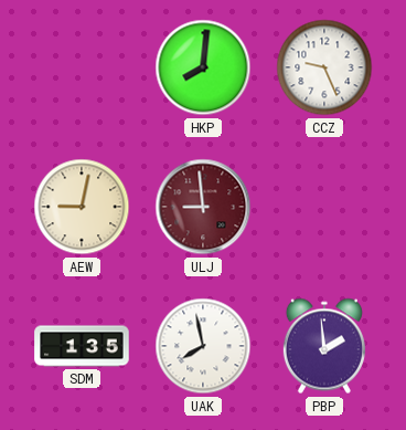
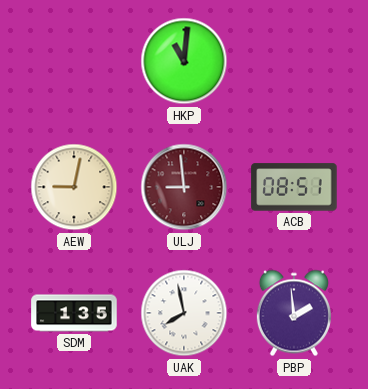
HKP: 8:01 -> 11:01 (184, 61)
CCZ: 9:26 -> none (324, 67)
ACB: none -> 08:51 (294, 187)
